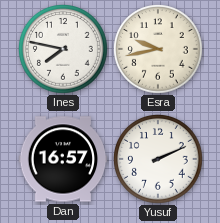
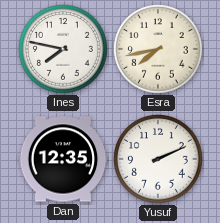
Esra: 9:43 -> 7:43 (159, 50)
Dan: 16:57 -> 12:35 (63, 159)
